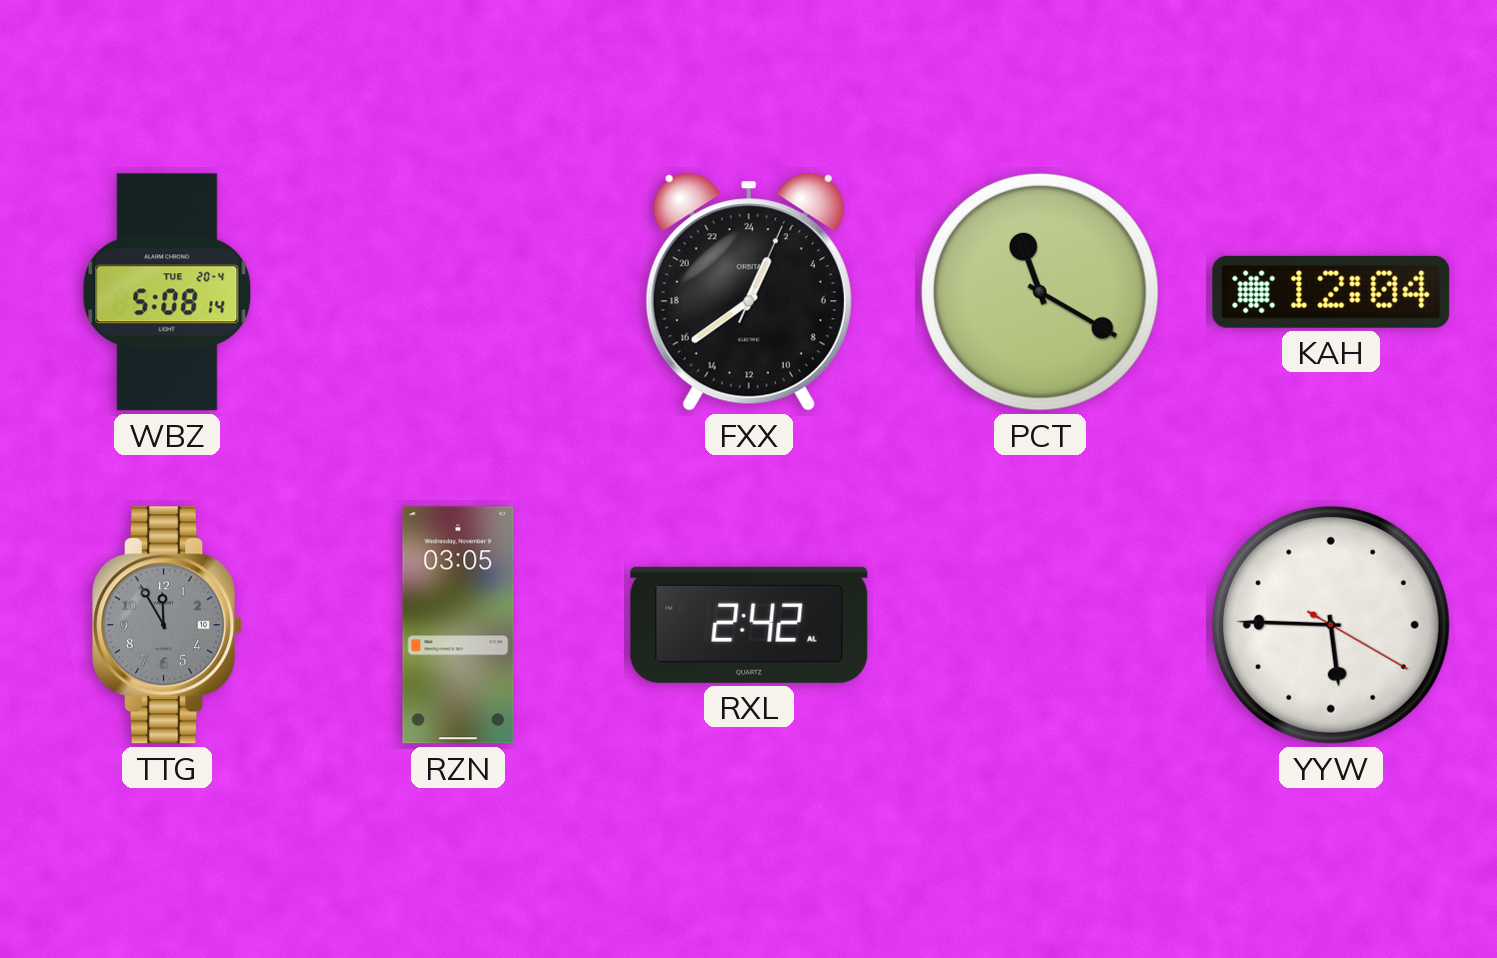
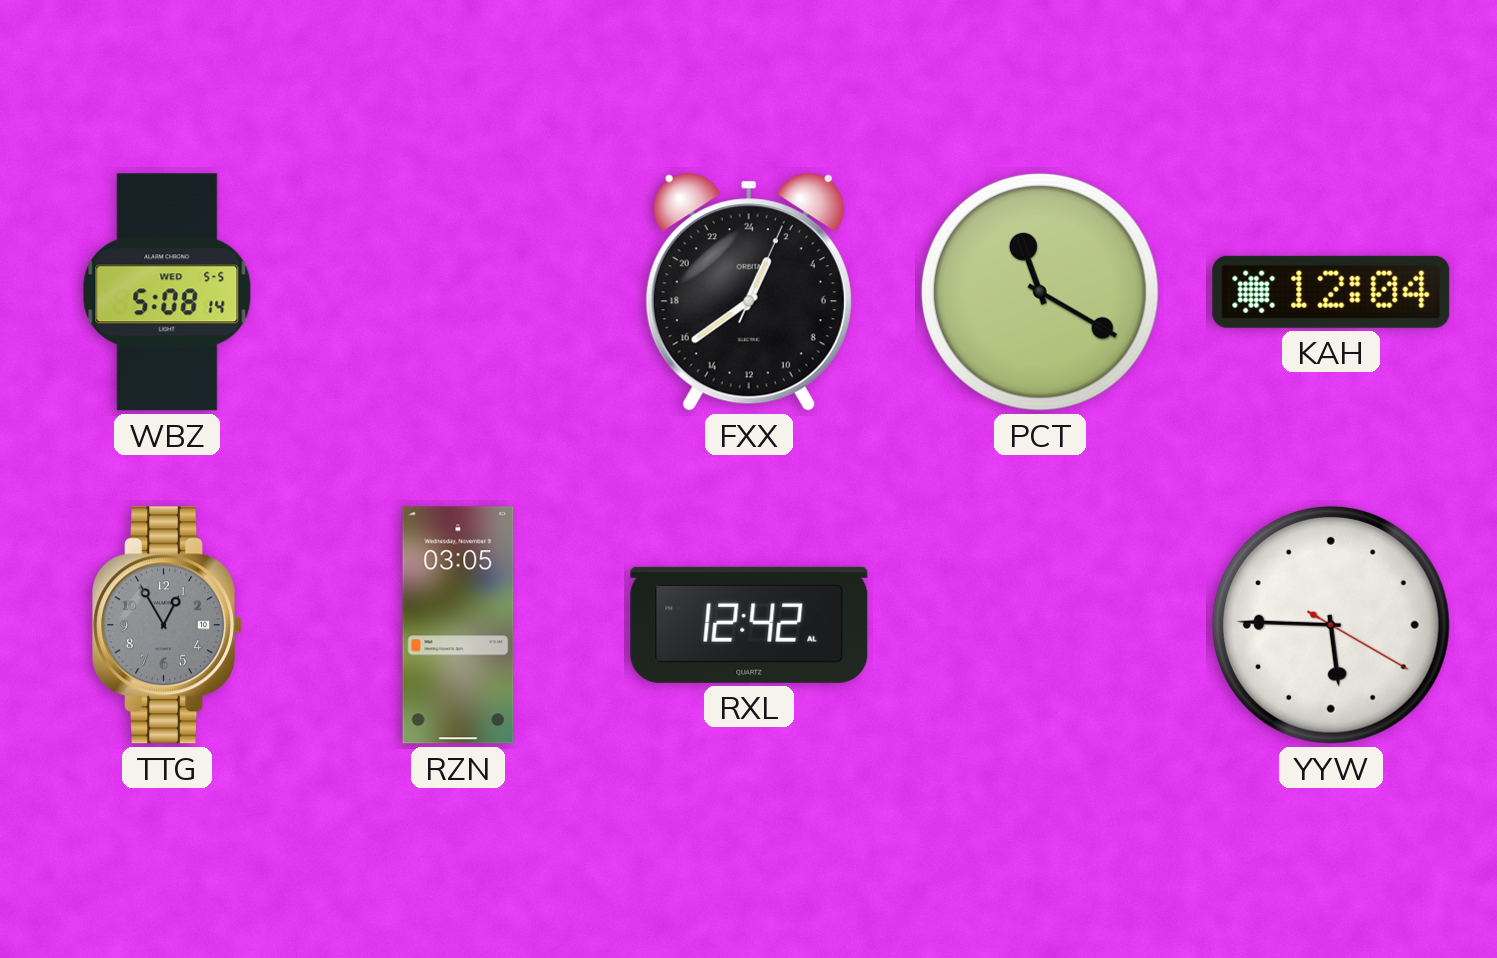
WBZ date: TUE 20-4 -> WED 5-5 (167, 292)
TTG: 11:55 -> 12:55 (167, 625)
RXL: 2:42 -> 12:42 (749, 625)
